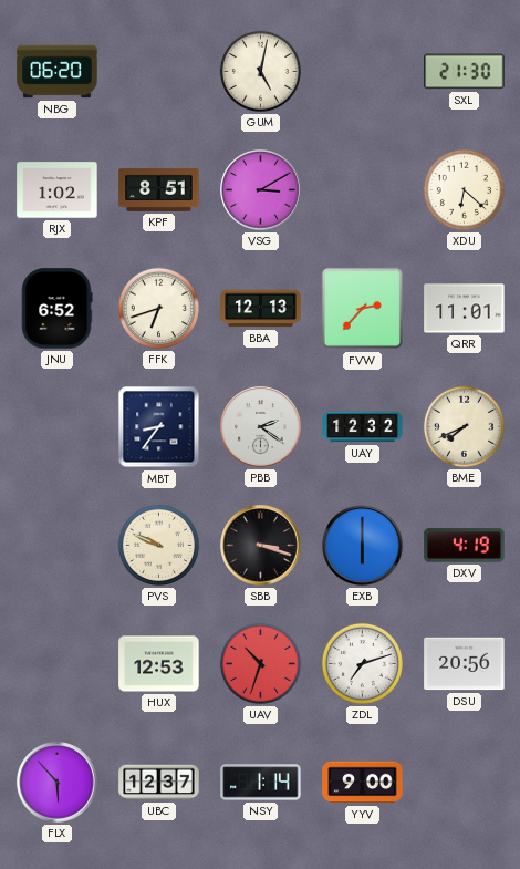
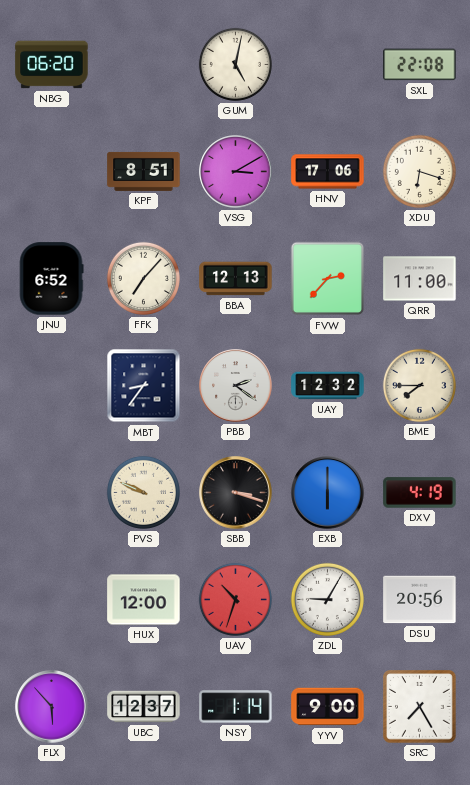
SXL: 21:30 -> 22:08 (420, 65)
RJX: 1:02 -> none (58, 190)
HNV: none -> 17:06 (328, 172)
XDU: 6:22 -> 6:18 (419, 171)
FFK: 6:42 -> 7:07 (143, 278)
QRR: 11:01 -> 11:00 (420, 279)
BME: 7:41 -> 7:45 (419, 385)
HUX: 12:53 -> 12:00 (144, 600)
ZDL: 7:12 -> 9:05 (327, 599)
SRC: none -> 7:25 (420, 707)
